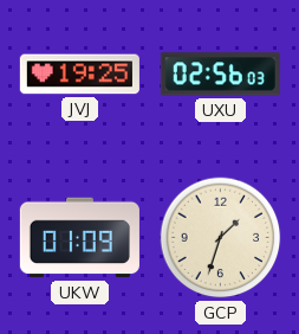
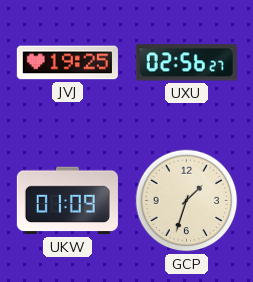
UXU: 02:56:03 -> 02:56:27 (186, 63)
